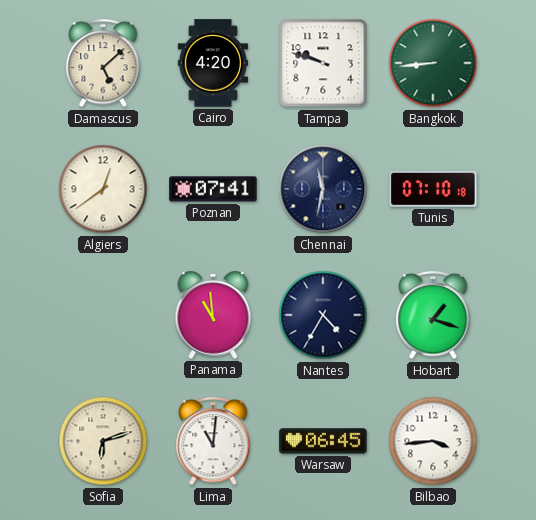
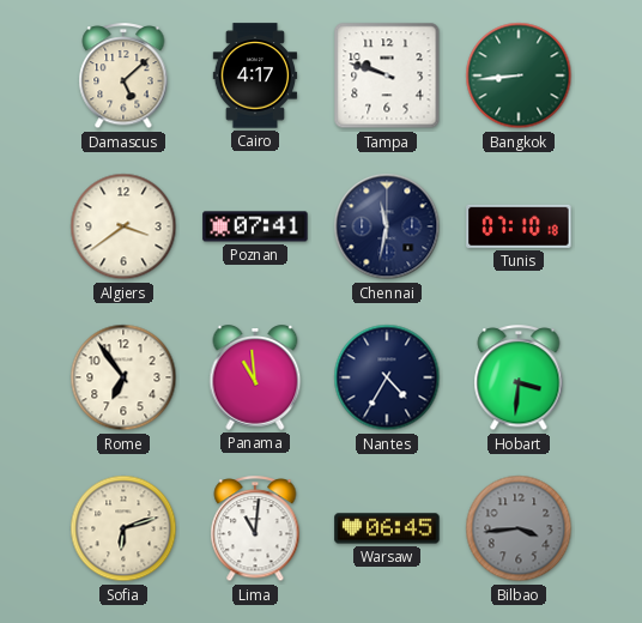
Cairo: 4:20 -> 4:17 (255, 75)
Algiers: 12:39 -> 3:39 (123, 226)
Rome: none -> 6:54 (123, 377)
Hobart: 1:18 -> 3:31 (519, 379)
Bilbao dial: white -> grey (519, 528)
